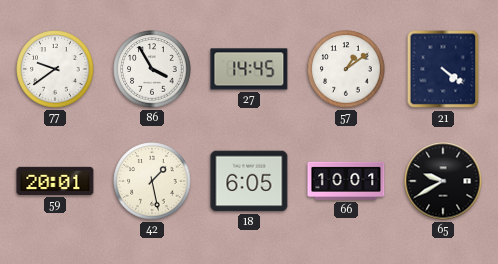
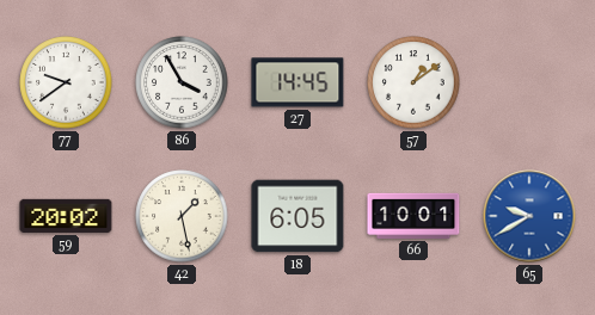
21: 4:21 -> none (443, 69)
59: 20:01 -> 20:02 (66, 216)
65 dial: black -> blue (529, 216)
